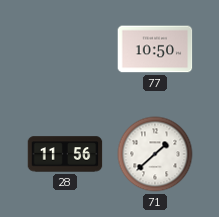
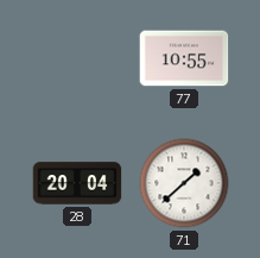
77: 10:50 -> 10:55 (184, 58)
28: 11:56 -> 20:04 (77, 183)
